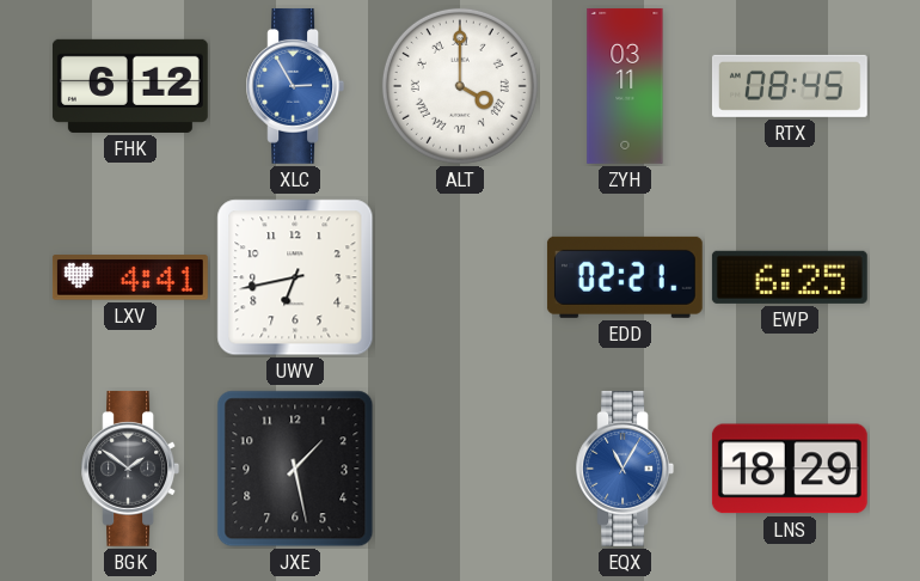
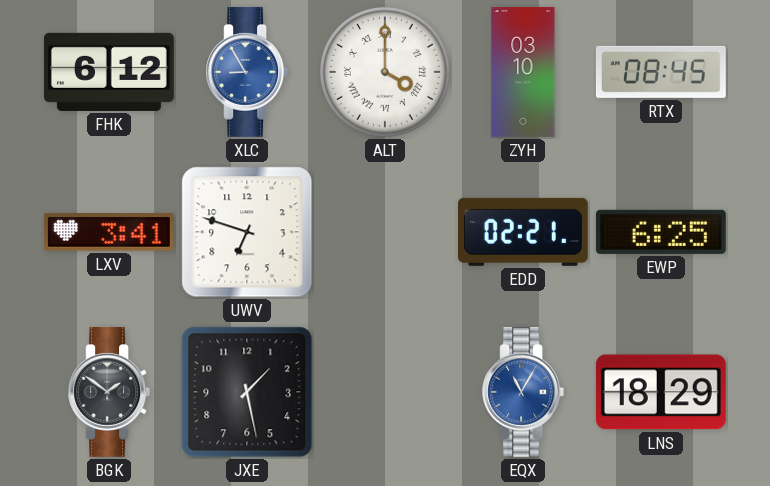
XLC: 2:55 -> 8:55 (247, 72)
ZYH: 03:11 -> 03:10 (523, 72)
LXV: 4:41 -> 3:41 (109, 232)
UWV: 6:43 -> 6:48 (247, 232)
